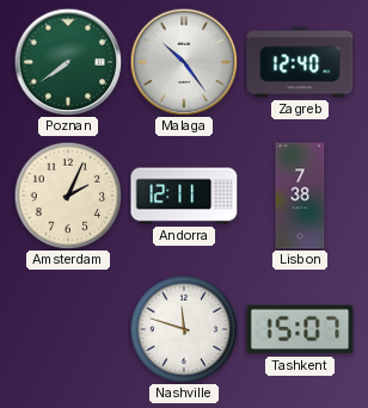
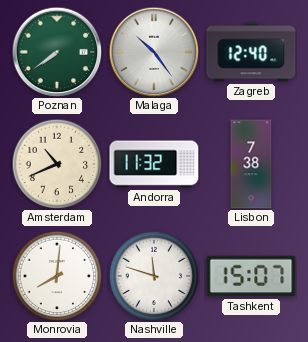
Amsterdam: 2:04 -> 10:41 (57, 164)
Andorra: 12:11 -> 11:32 (154, 164)
Monrovia: none -> 8:01 (57, 276)
